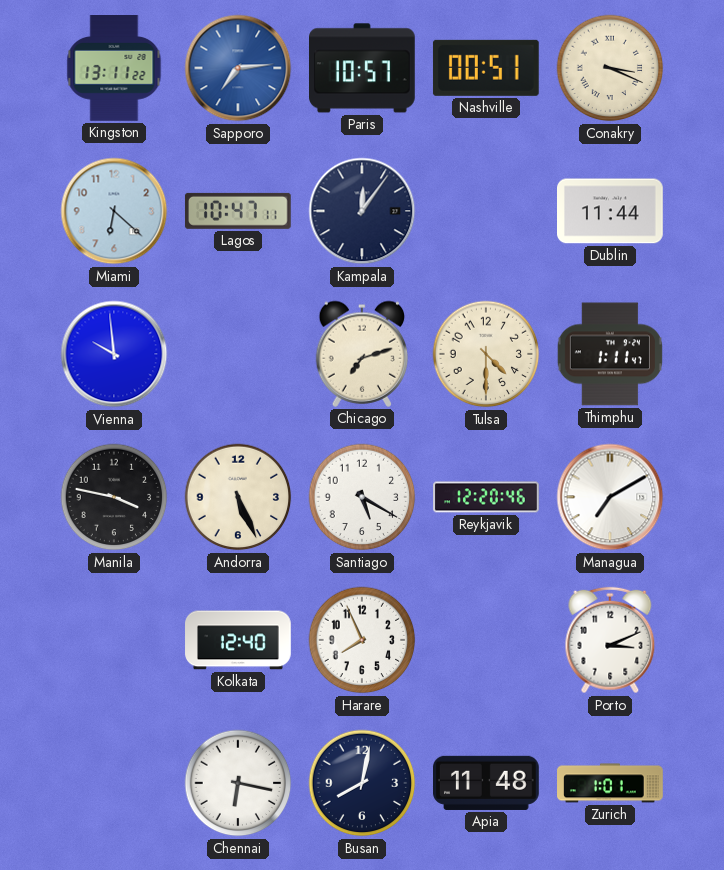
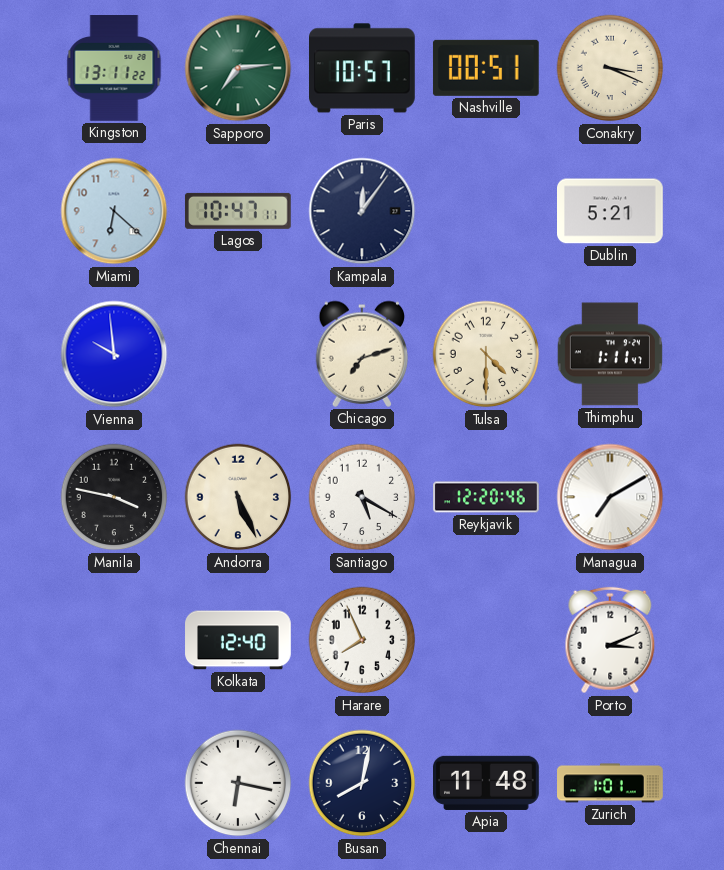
Sapporo dial: blue -> green (238, 68)
Dublin: 11:44 -> 5:21 (611, 211)
